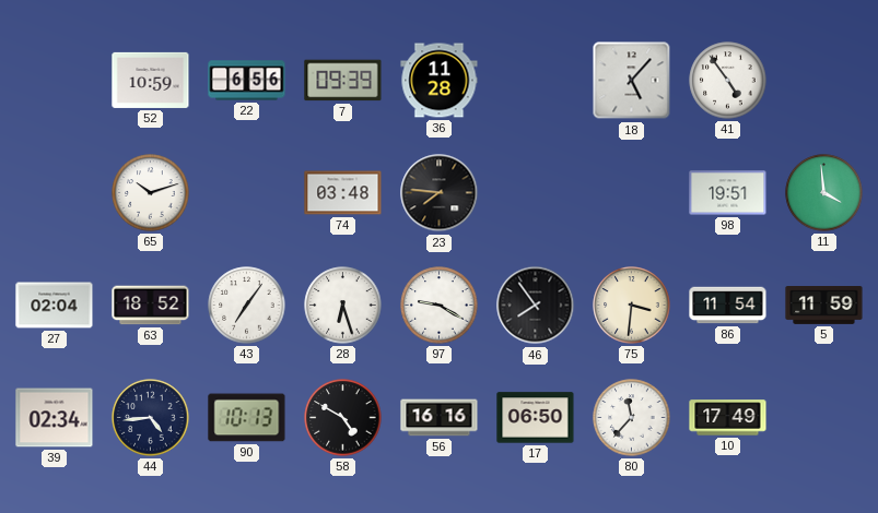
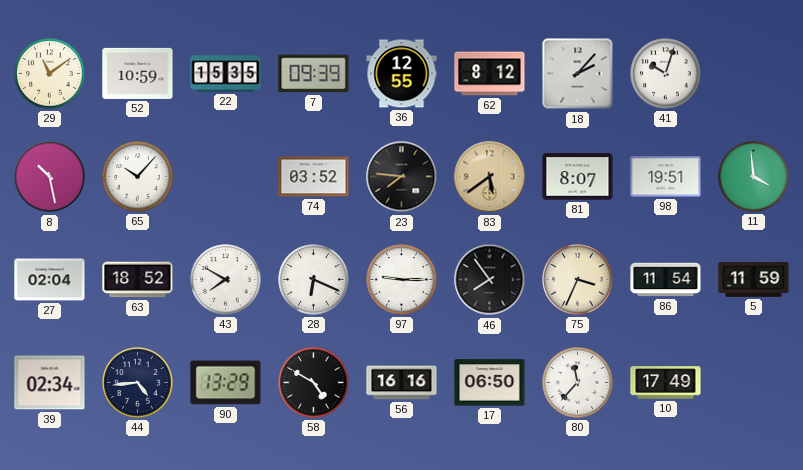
29: none -> 11:09 (50, 74)
22: 6:56 -> 15:35 (226, 74)
36: 11:28 -> 12:55 (402, 74)
62: none -> 8:12 (490, 74)
18: 5:07 -> 2:07 (578, 74)
41: 4:54 -> 10:03 (666, 74)
8: none -> 10:28 (50, 177)
65: 10:12 -> 10:07 (138, 177)
74: 03:48 -> 03:52 (314, 177)
83: none -> 5:39 (490, 177)
81: none -> 8:07 (578, 177)
43: 7:06 -> 7:50 (226, 280)
28: 6:27 -> 6:19 (314, 280)
97: 9:20 -> 9:15 (402, 280)
75: 3:31 -> 3:34 (578, 280)
90: 10:13 -> 13:29 (226, 383)
